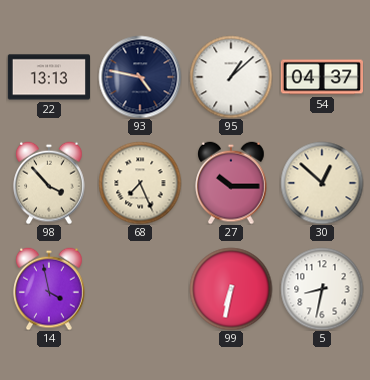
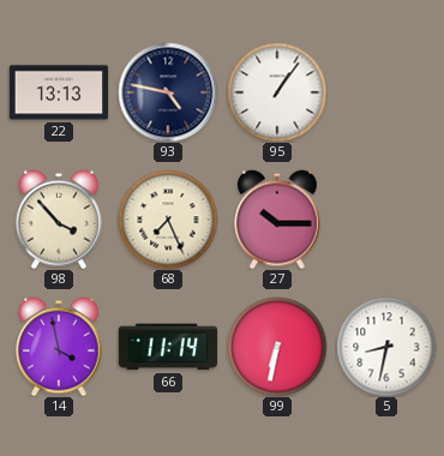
95: 1:08 -> 1:06 (277, 92)
54: 04:37 -> none (321, 77)
30: 12:52 -> none (322, 183)
66: none -> 11:14 (167, 347)
